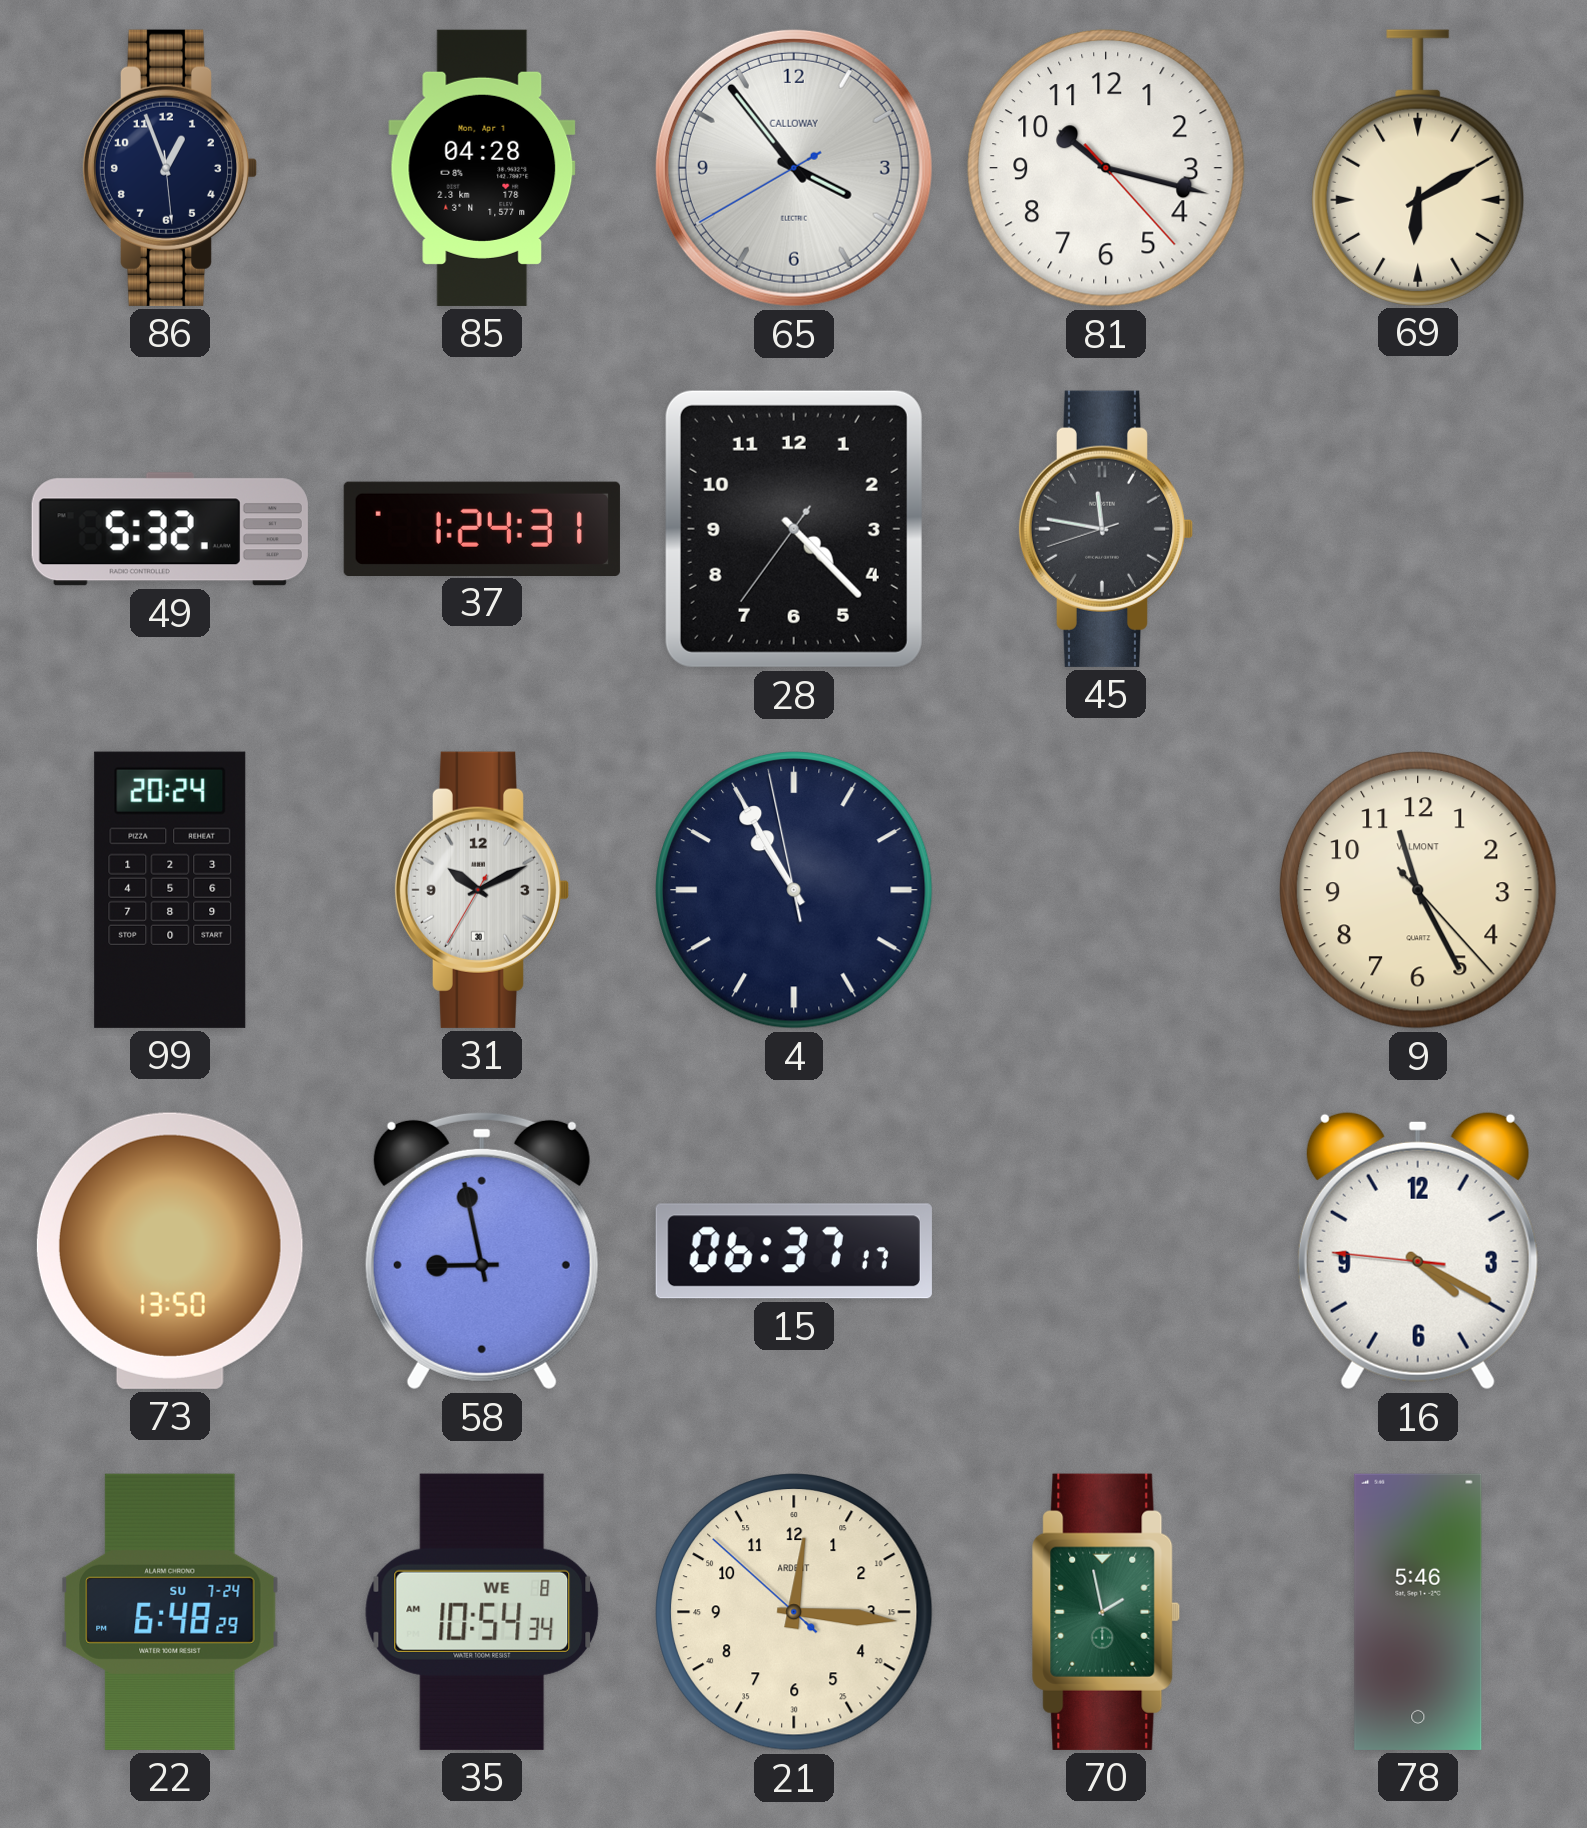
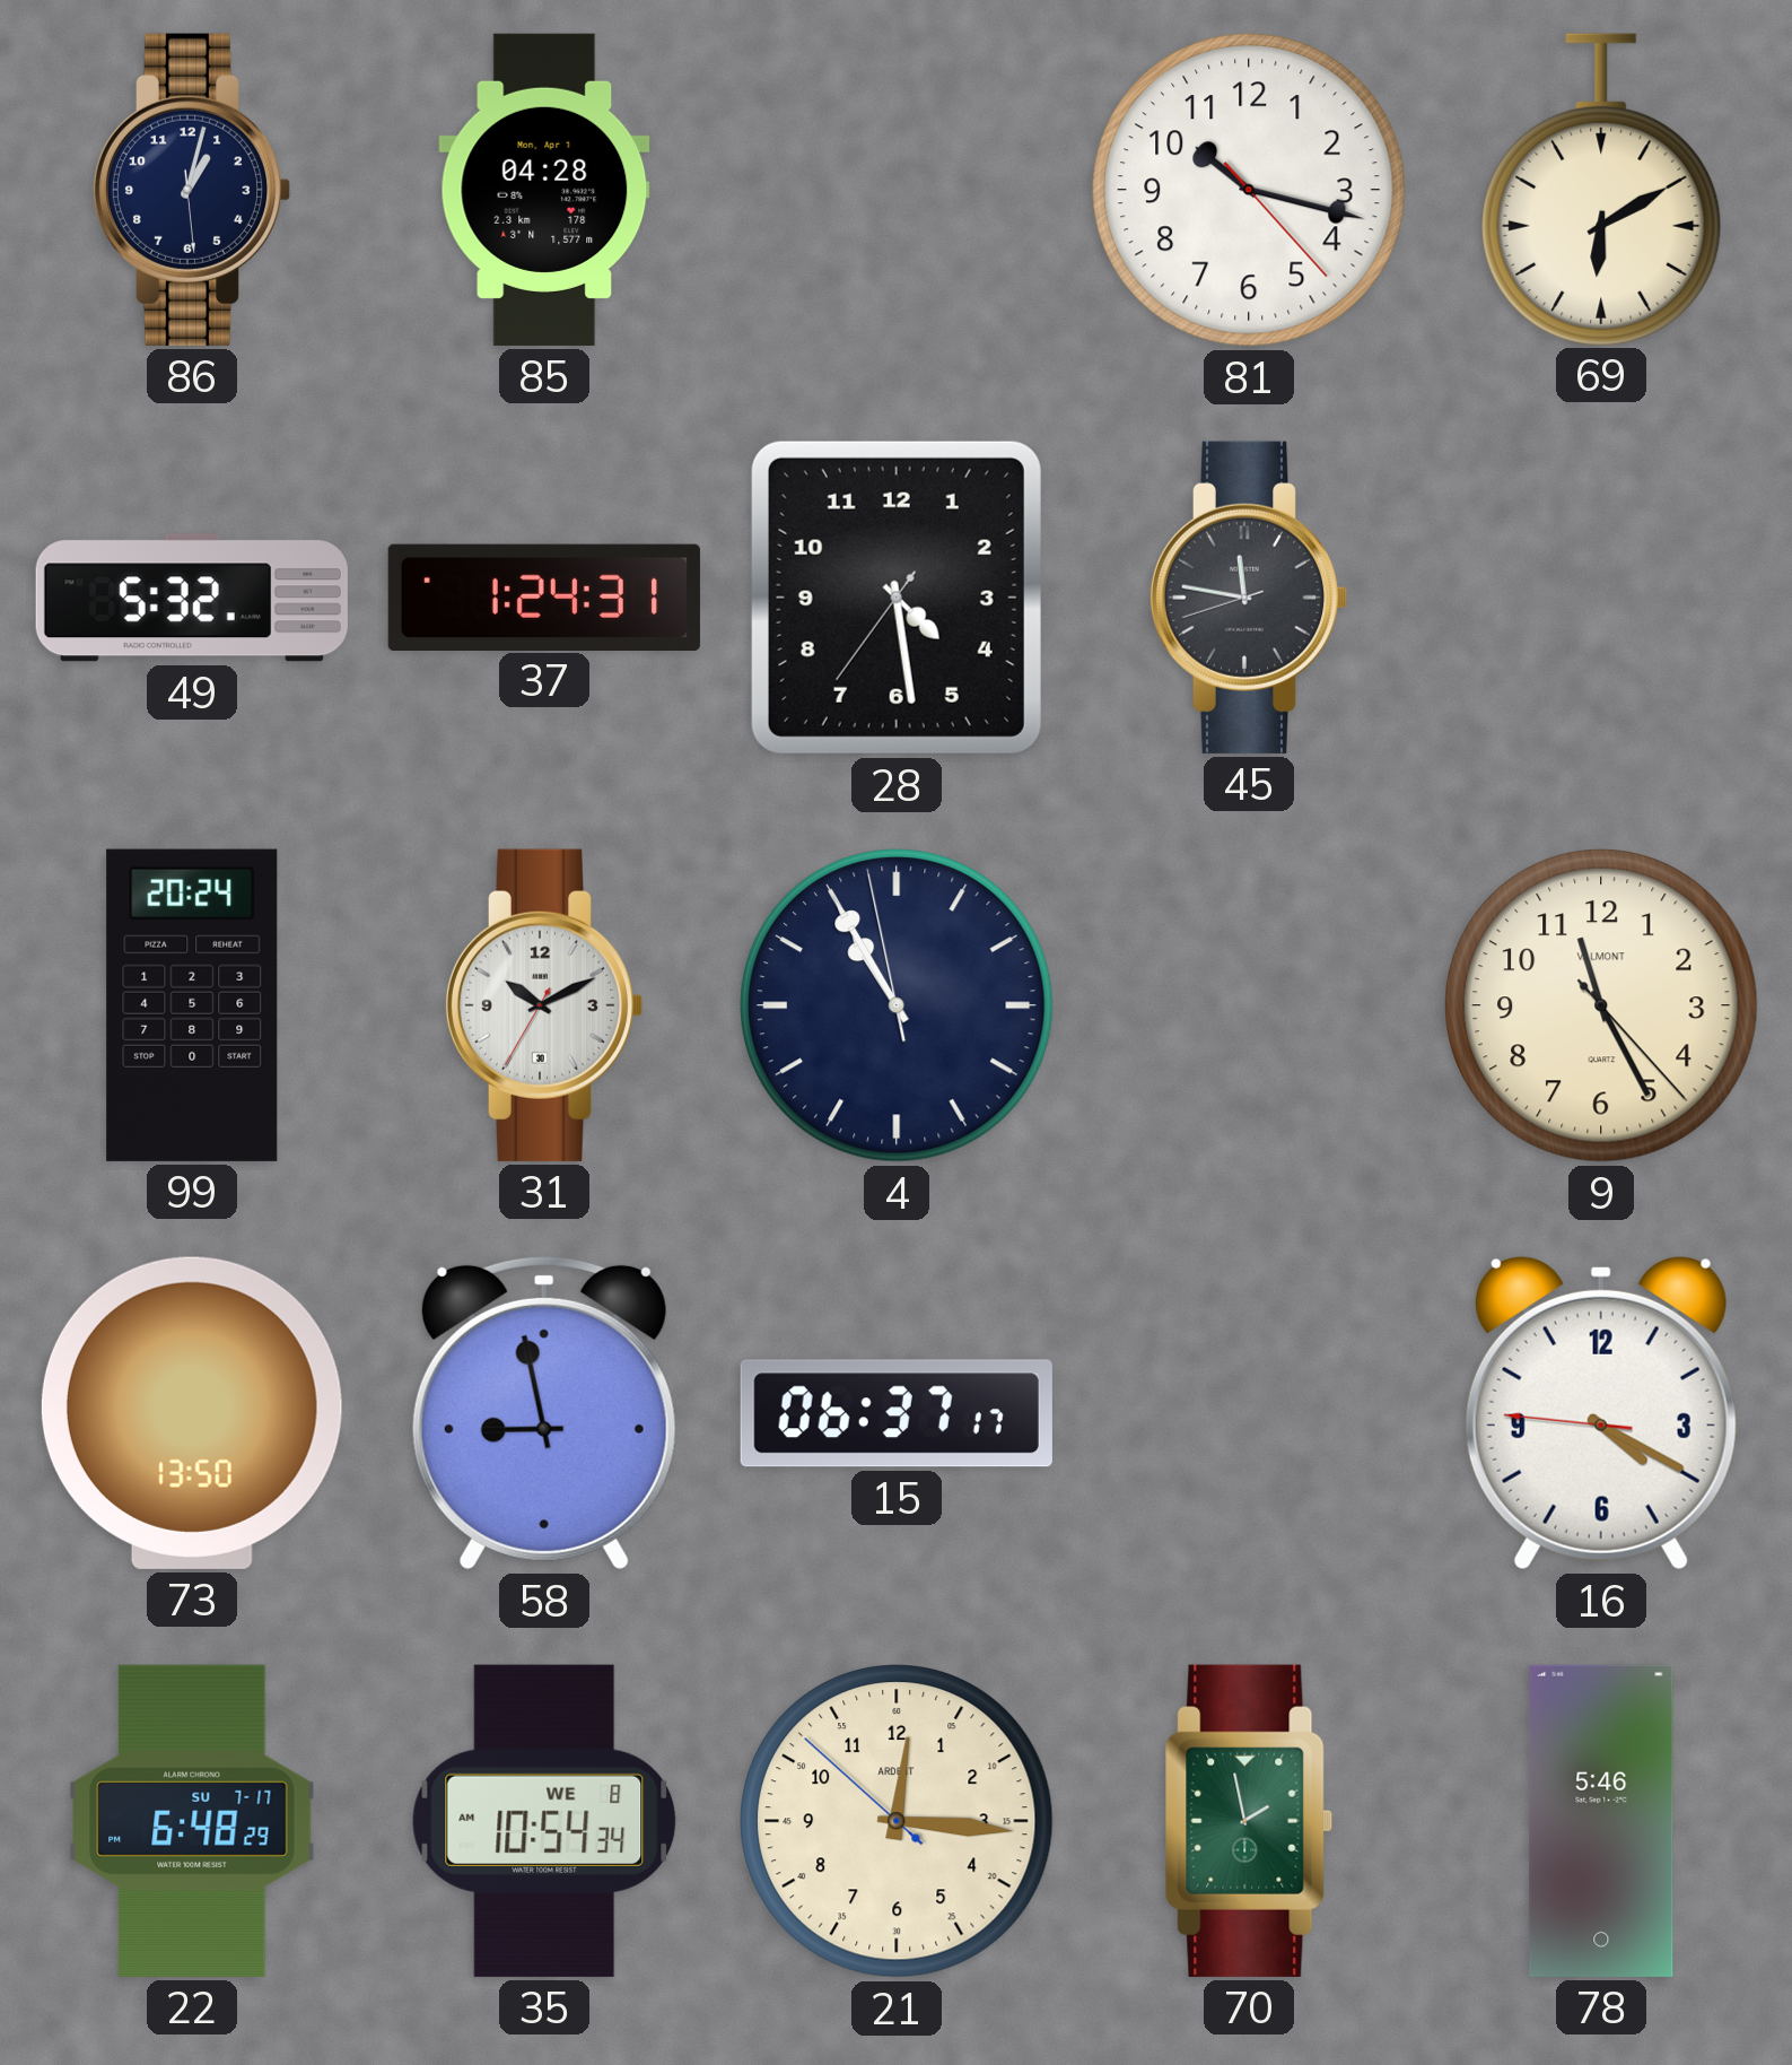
86: 12:56 -> 1:02 (192, 190)
65: 3:53 -> none (794, 168)
28: 4:22 -> 4:28 (897, 598)
22 date: SU 7-24 -> SU 7-17 (192, 1821)
